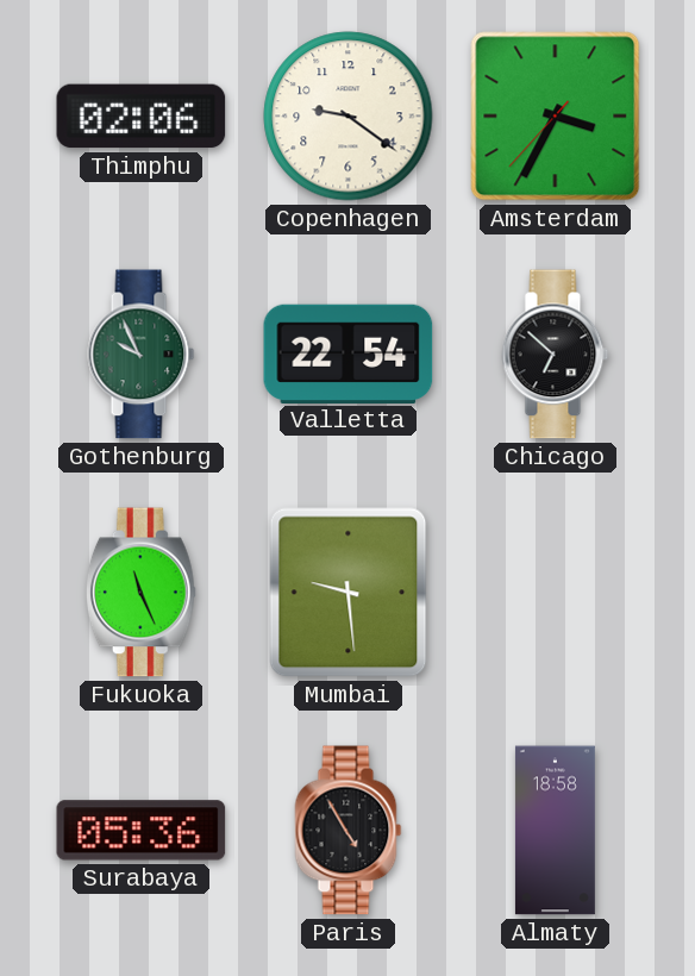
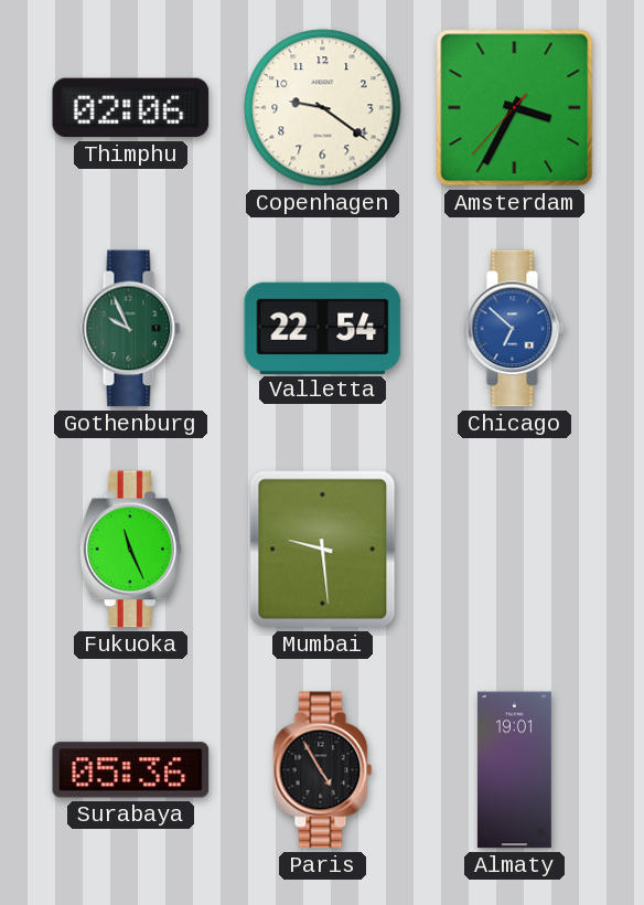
Chicago dial: black -> blue (515, 329)
Almaty: 18:58 -> 19:01 (514, 770)
